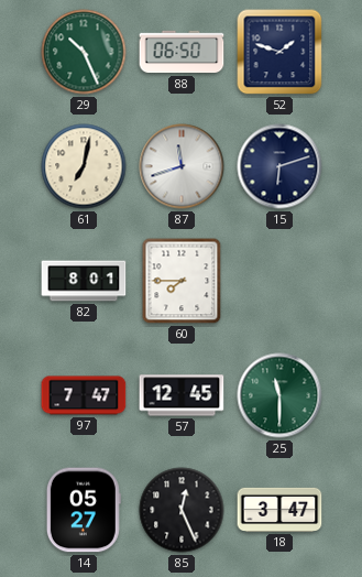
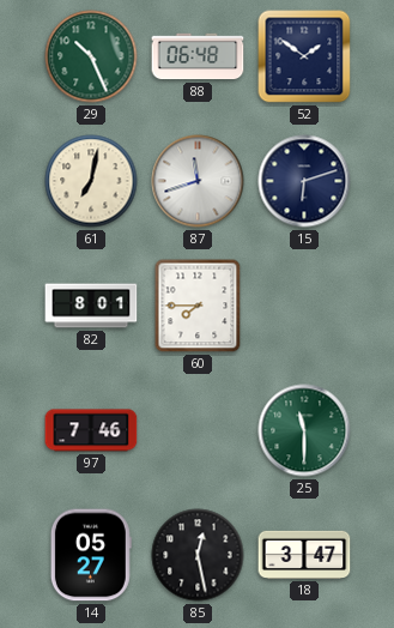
88: 06:50 -> 06:48 (198, 56)
52: 1:48 -> 1:51 (304, 56)
97: 7:47 -> 7:46 (91, 430)
57: 12:45 -> none (182, 395)
85: 12:26 -> 12:28 (198, 555)
